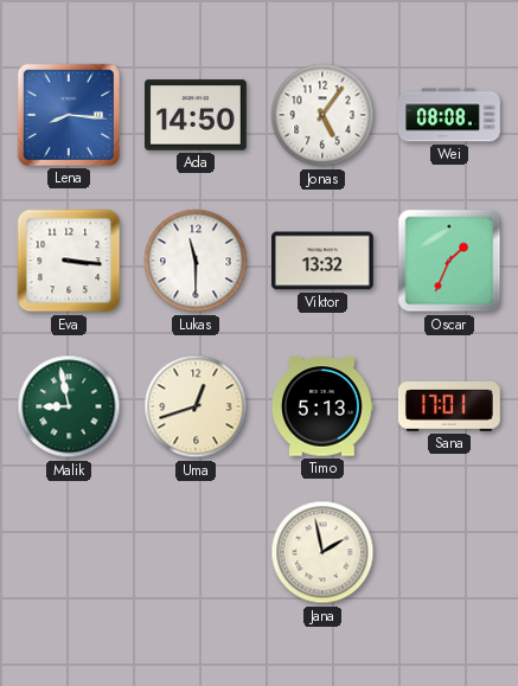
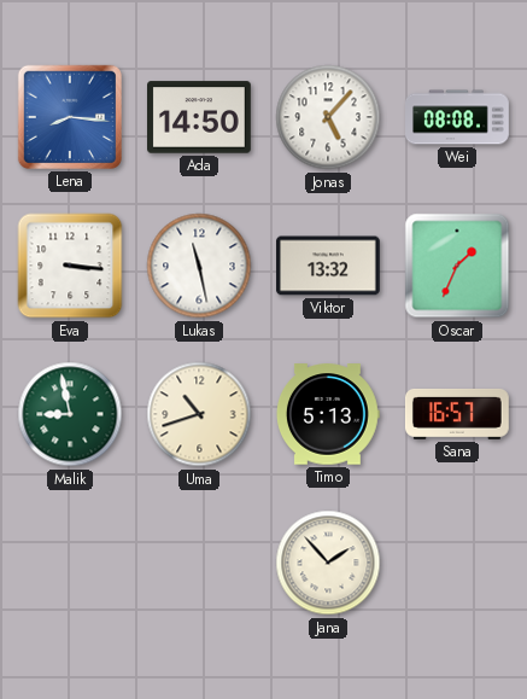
Jonas: 5:06 -> 5:07 (328, 117)
Lukas: 11:30 -> 11:28 (199, 266)
Uma: 12:42 -> 10:42 (199, 414)
Sana: 17:01 -> 16:57 (457, 414)
Jana: 1:58 -> 1:53 (328, 563)
